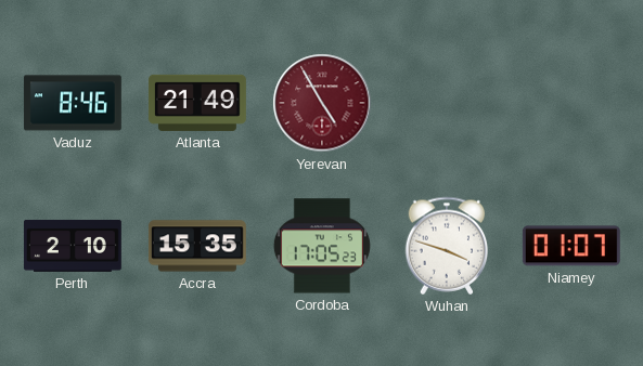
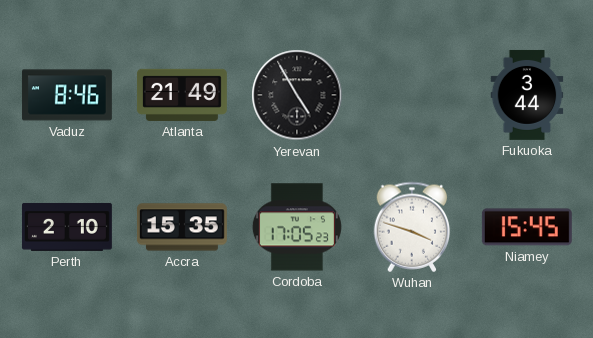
Yerevan dial: burgundy -> black (297, 95)
Fukuoka: none -> 3:44 (527, 95)
Niamey: 01:07 -> 15:45 (527, 227)
